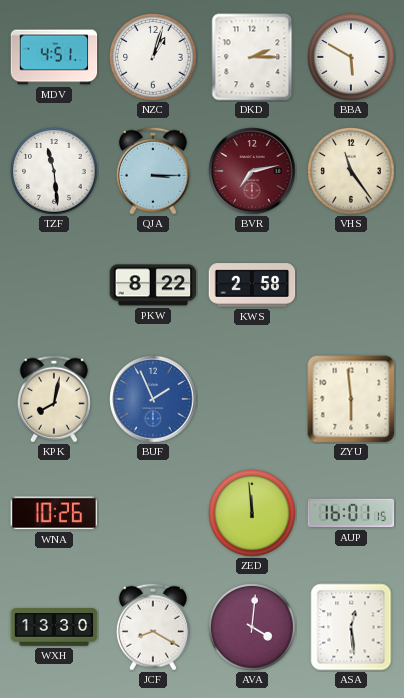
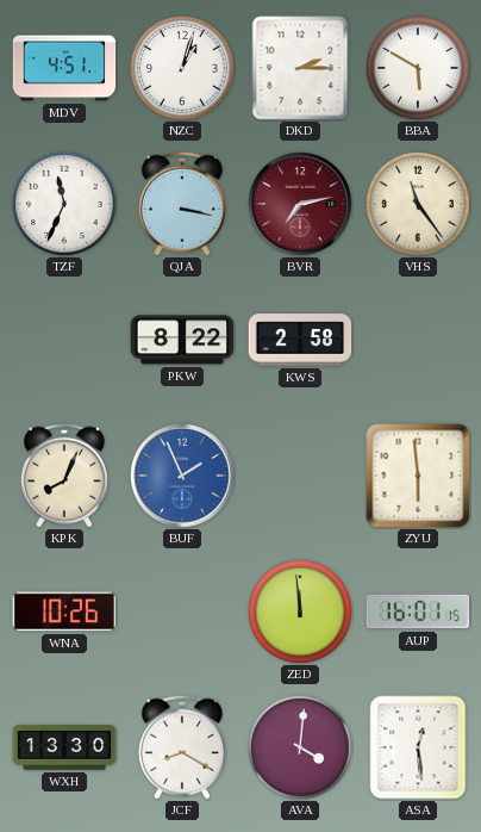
TZF: 11:29 -> 11:34 (64, 204)
QJA: 3:15 -> 3:17 (182, 204)
KPK: 8:02 -> 8:04 (64, 476)
